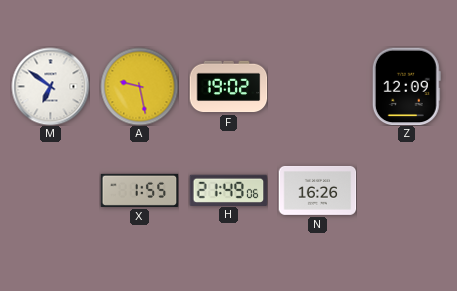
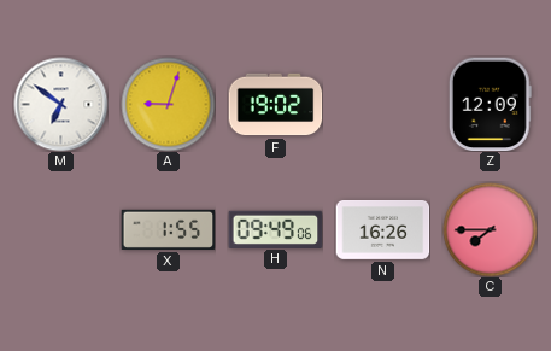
A: 9:28 -> 9:03 (168, 104)
H: 21:49 -> 09:49 (275, 229)
C: none -> 7:45 (490, 229)
